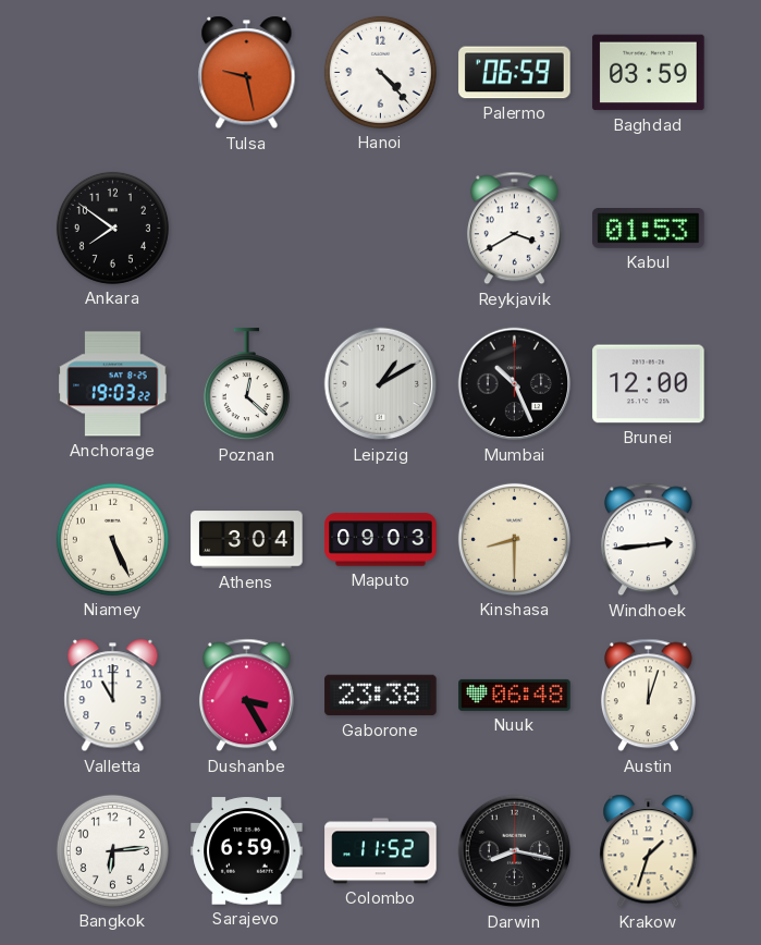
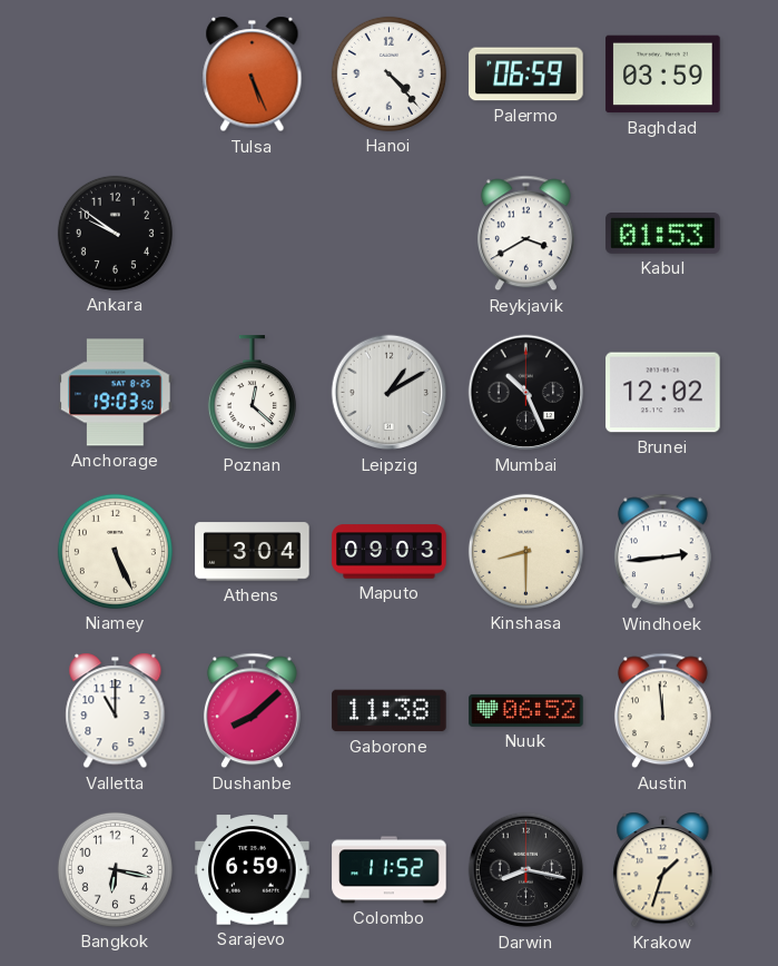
Tulsa: 9:28 -> 5:26 (253, 75)
Ankara: 7:51 -> 9:51 (115, 233)
Anchorage: 19:03:22 -> 19:03:50 (116, 393)
Brunei: 12:00 -> 12:02 (663, 393)
Dushanbe: 3:25 -> 8:08 (252, 711)
Gaborone: 23:38 -> 11:38 (390, 711)
Nuuk: 06:48 -> 06:52 (526, 710)
Austin: 12:03 -> 11:59 (662, 711)
Bangkok: 6:14 -> 6:17 (115, 869)
